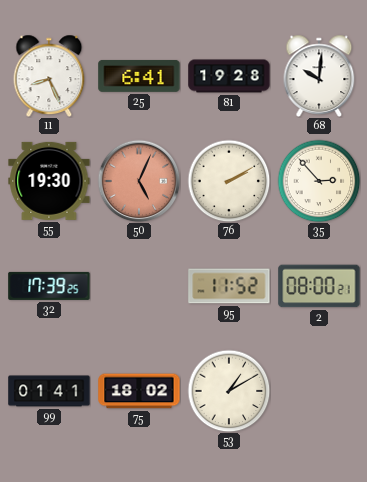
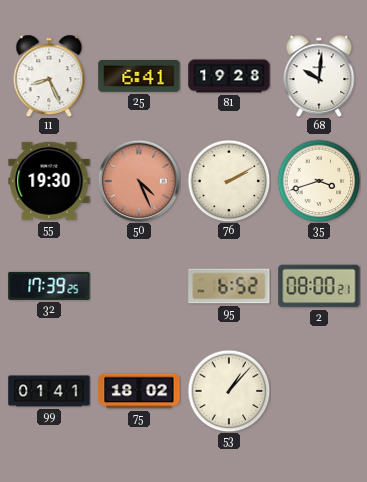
50: 5:04 -> 4:26 (139, 181)
35: 2:53 -> 3:42 (319, 181)
95: 11:52 -> 6:52 (229, 286)
53: 1:10 -> 1:07 (229, 391)
